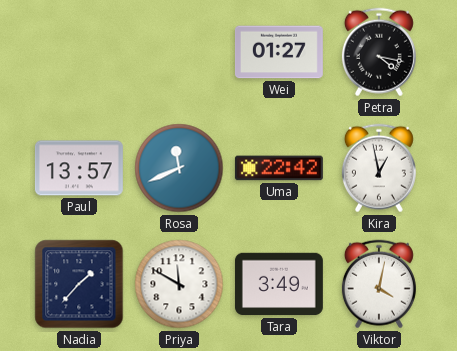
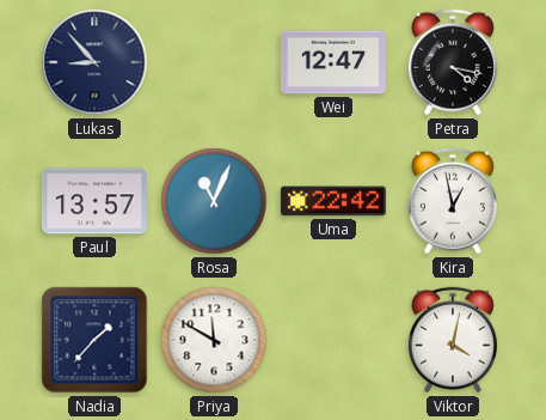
Lukas: none -> 8:53 (94, 62)
Wei: 01:27 -> 12:47 (333, 62)
Rosa: 11:41 -> 11:04 (214, 201)
Tara: 3:49 -> none (279, 284)
